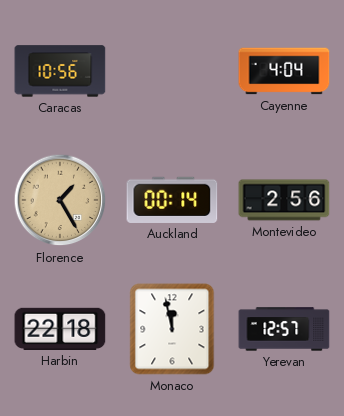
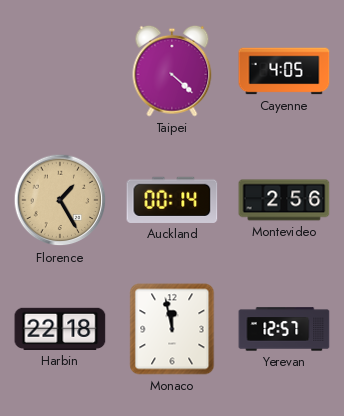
Caracas: 10:56 -> none (60, 71)
Taipei: none -> 4:22 (172, 71)
Cayenne: 4:04 -> 4:05 (284, 71)
